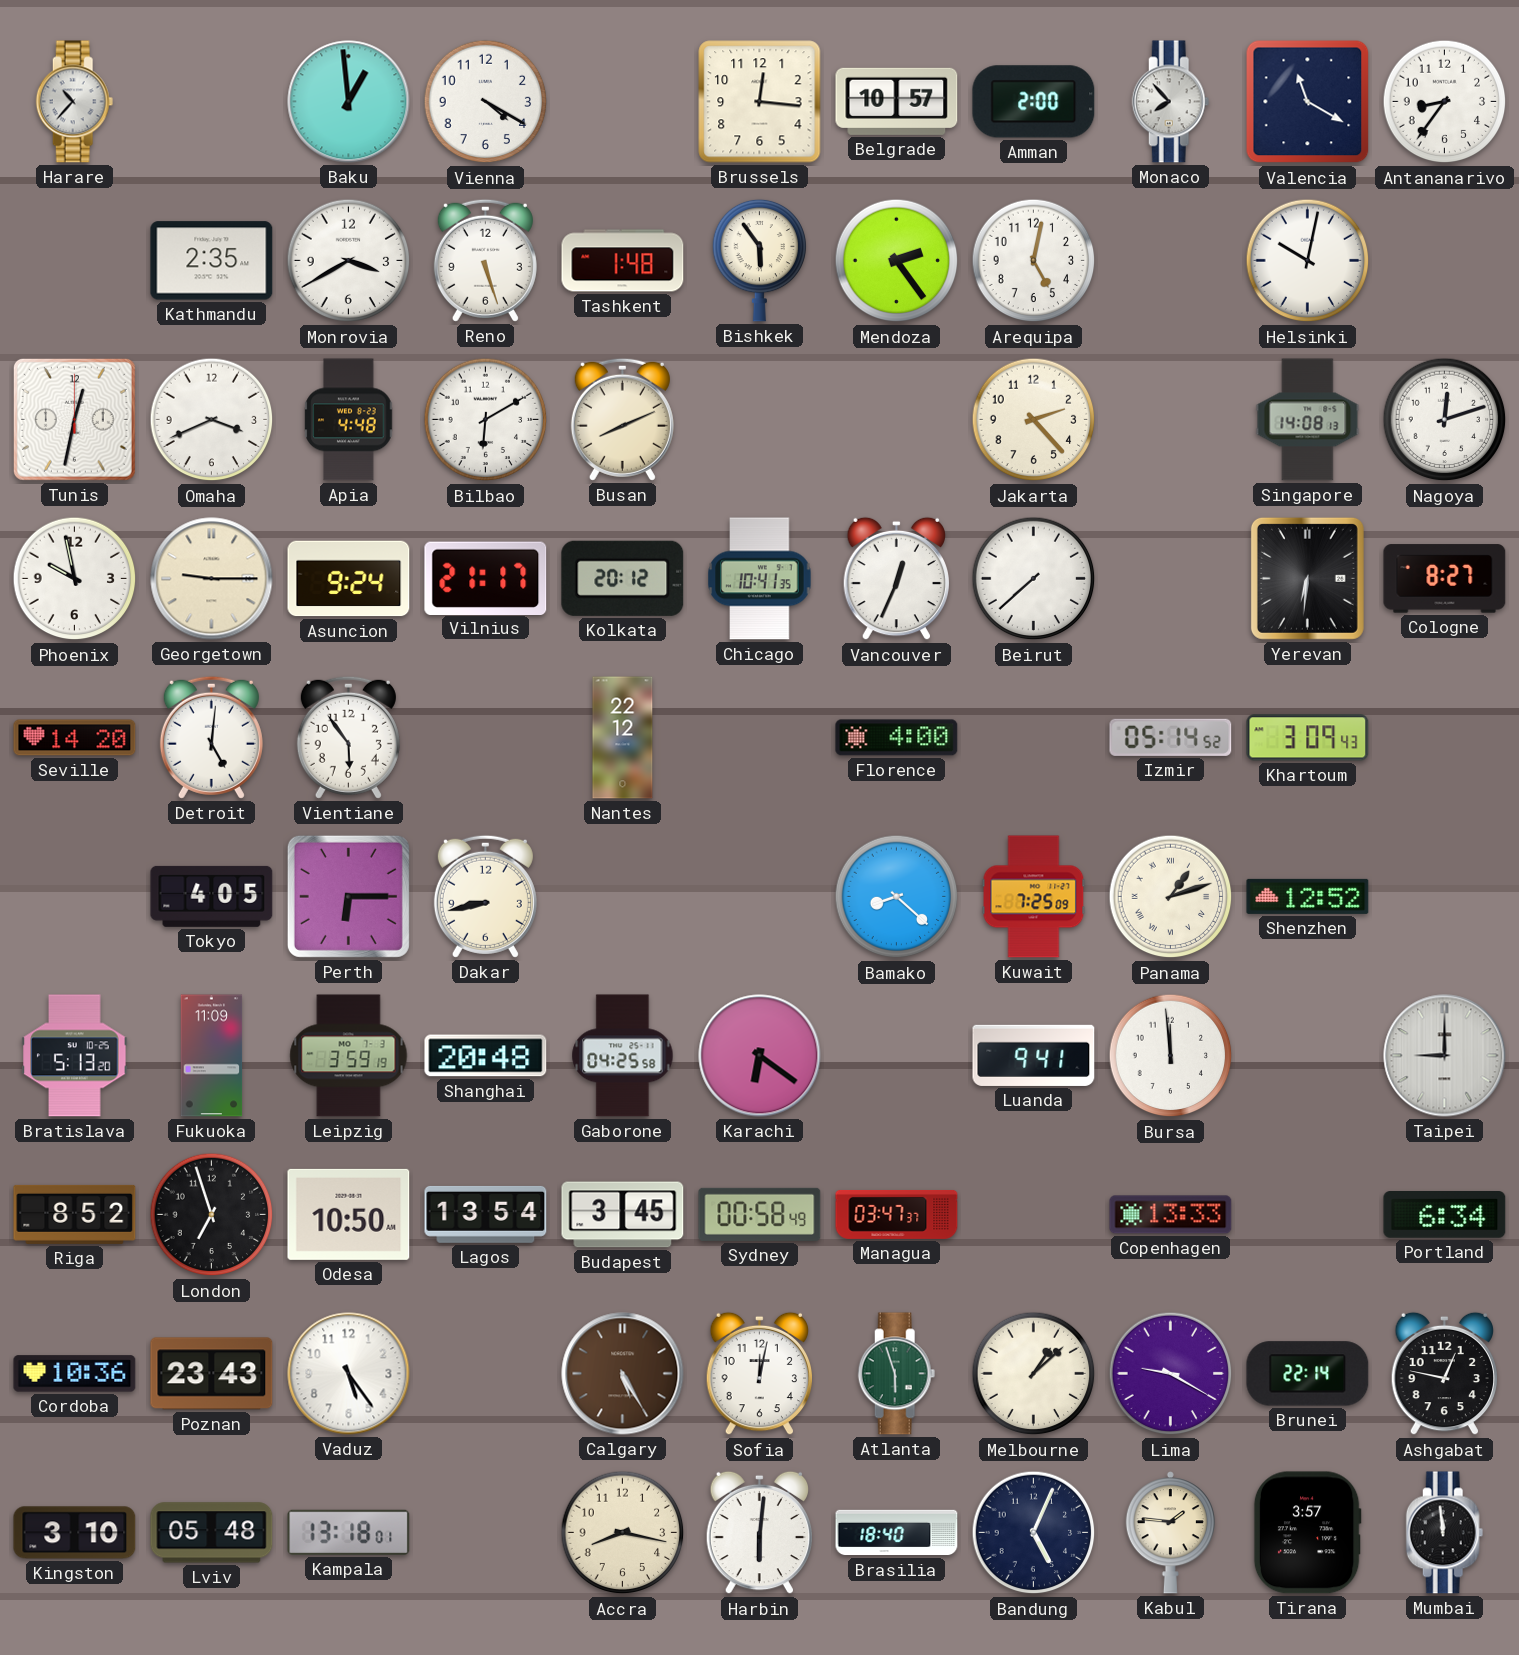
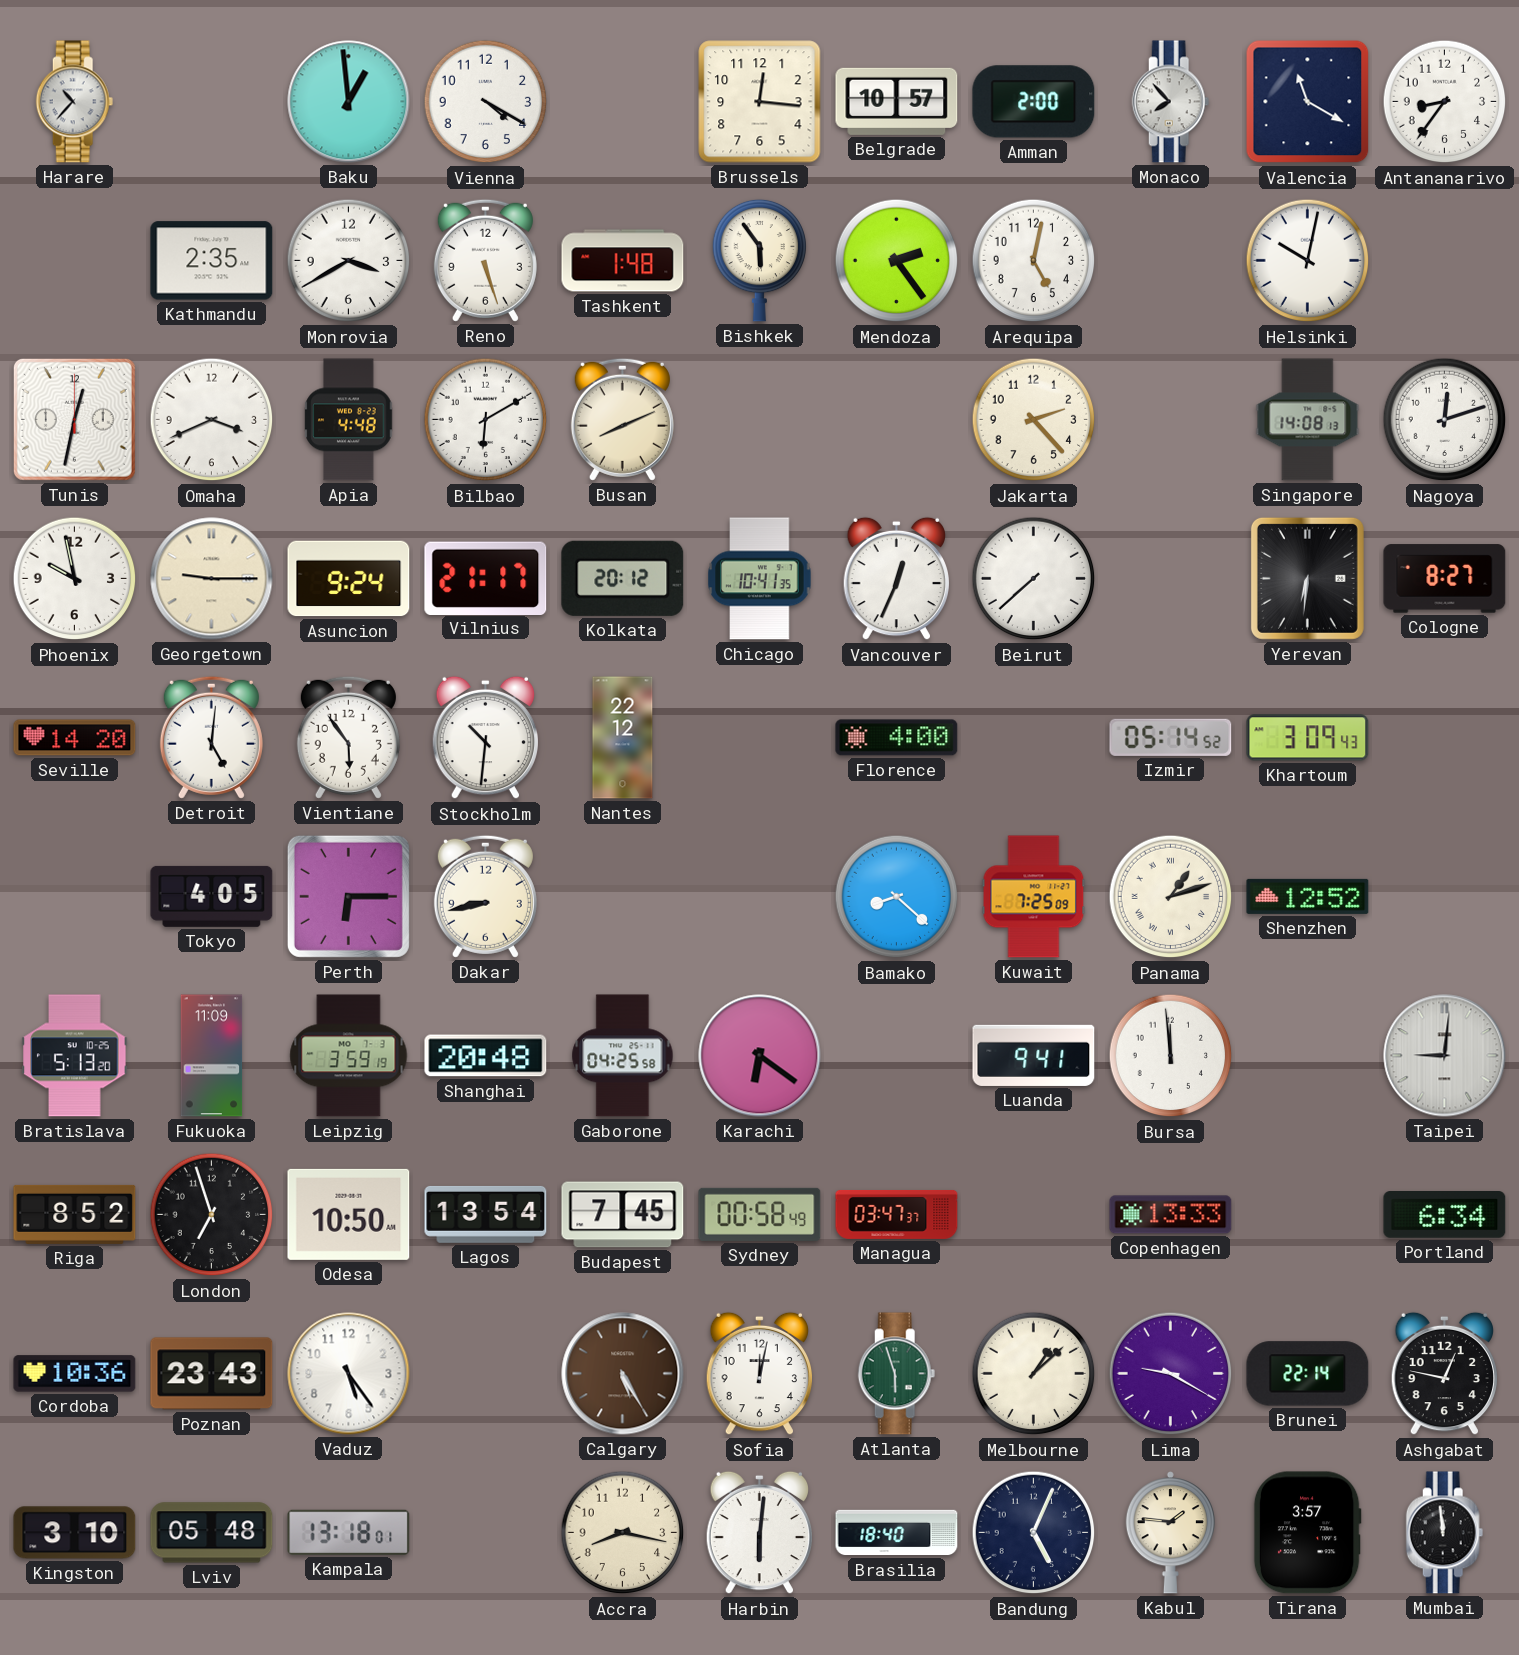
Stockholm: none -> 10:31 (485, 738)
Taipei: 9:00 -> 9:01 (1445, 1056)
Budapest: 3:45 -> 7:45 (623, 1215)
